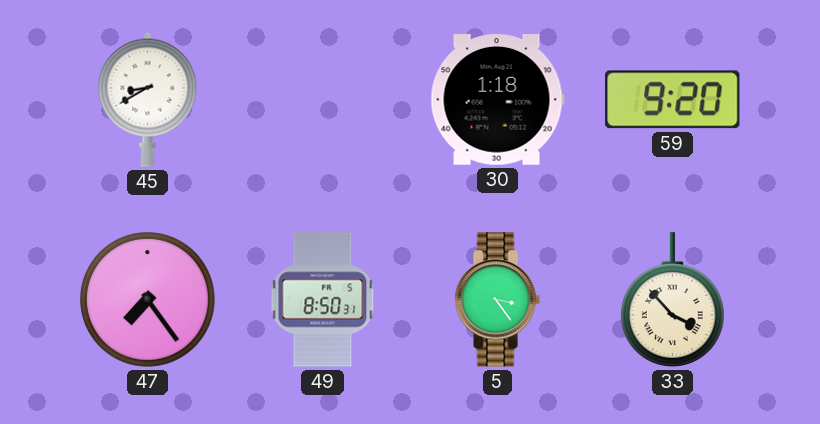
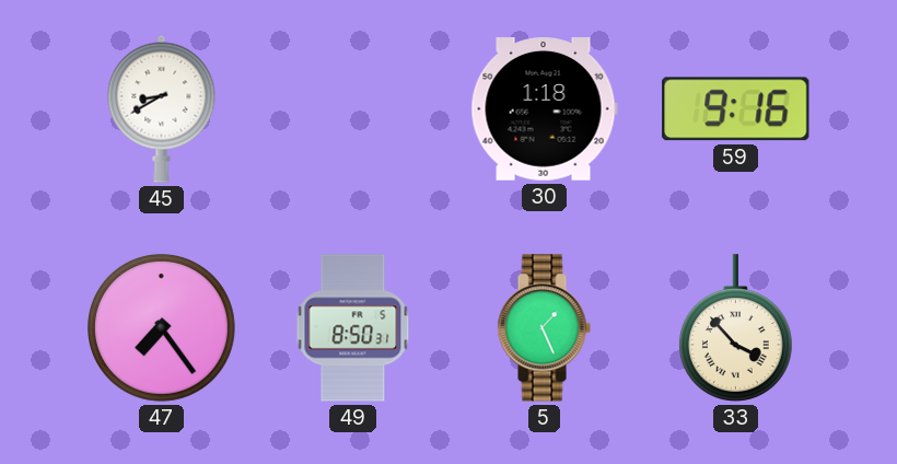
59: 9:20 -> 9:16 (736, 109)
5: 3:24 -> 1:26 (544, 328)
